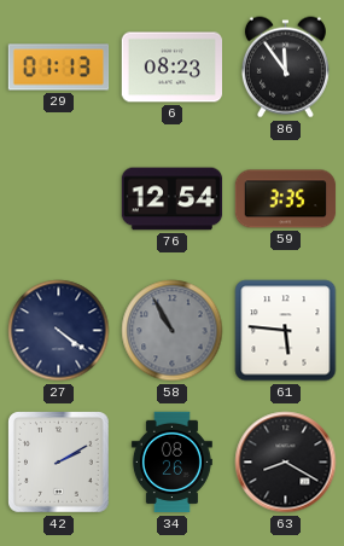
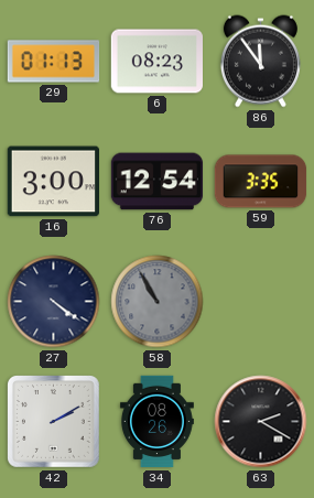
16: none -> 3:00 (53, 182)
61: 5:46 -> none (286, 331)
63: 8:20 -> 2:20 (261, 422)
